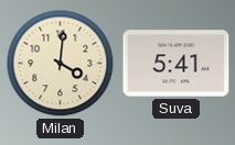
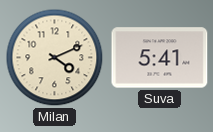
Milan: 4:01 -> 4:11 (55, 58)
